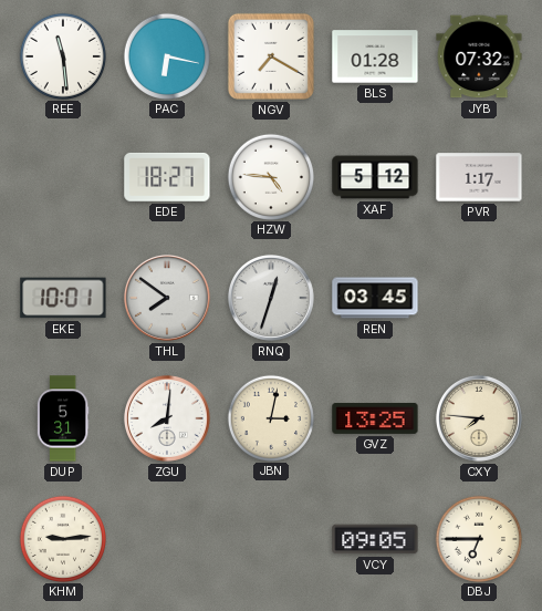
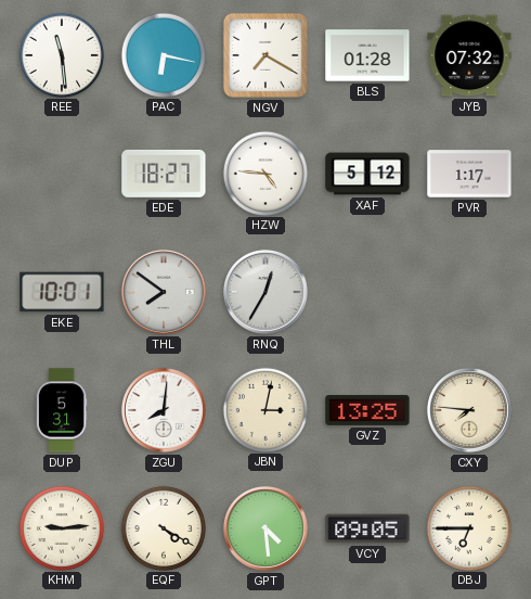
RNQ: 12:33 -> 12:35 (265, 292)
REN: 03:45 -> none (375, 298)
EQF: none -> 4:20 (163, 527)
GPT: none -> 4:29 (265, 528)
